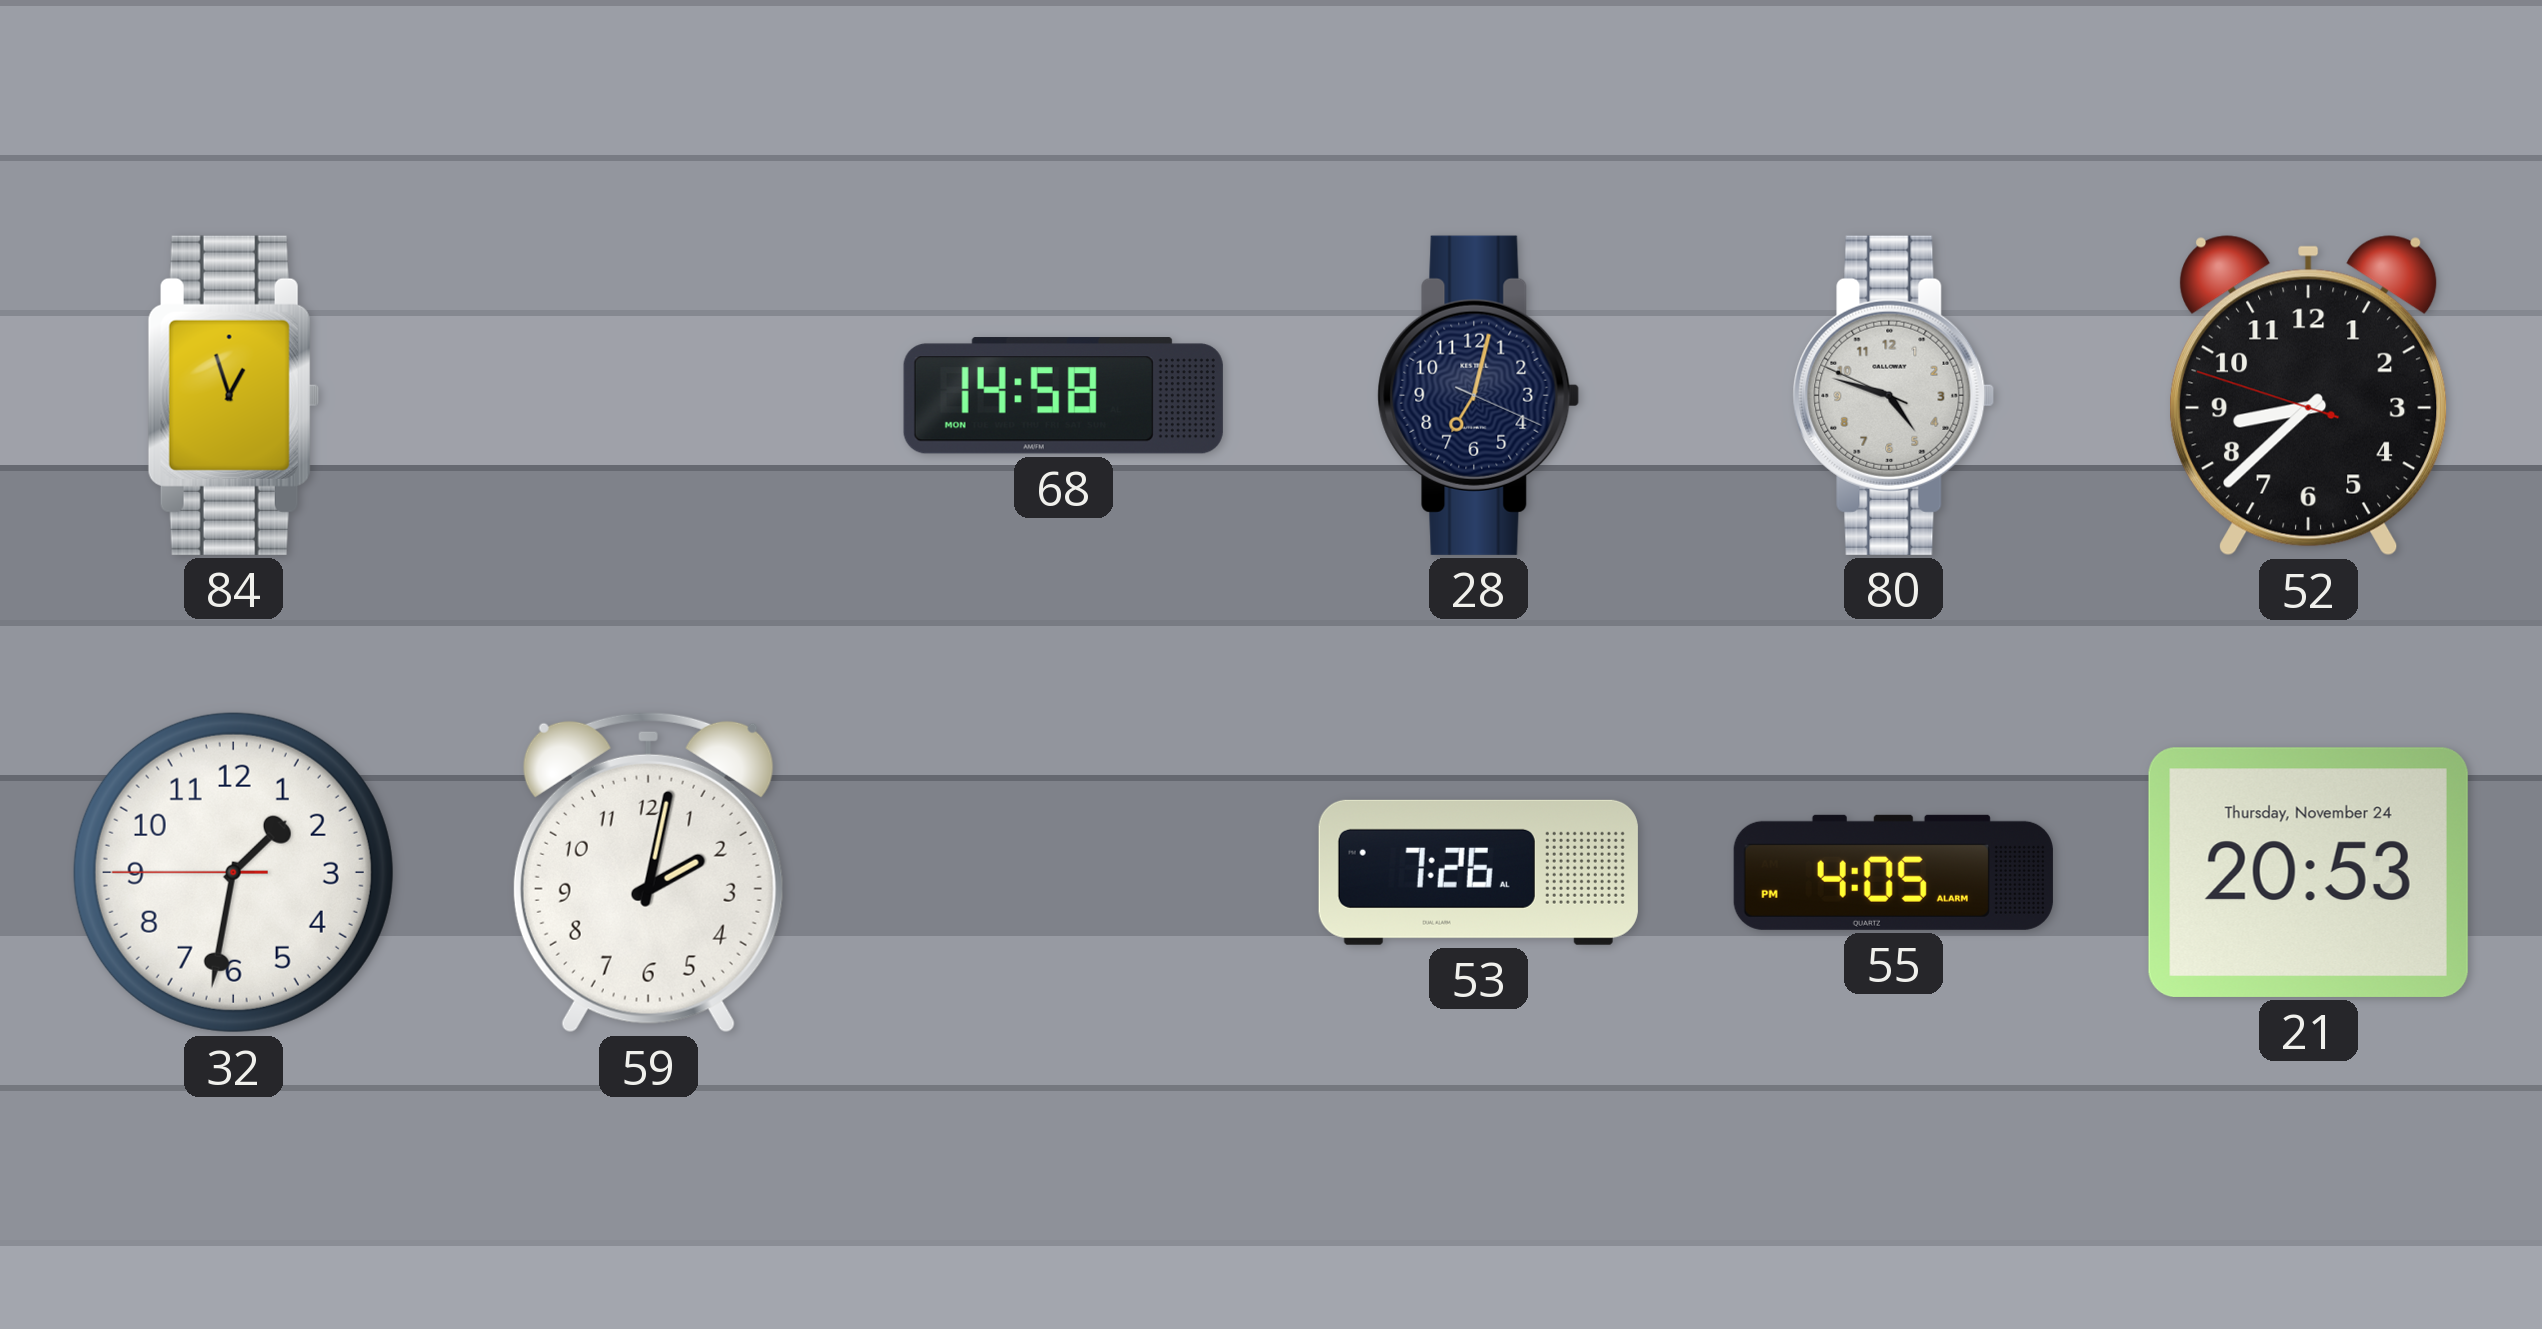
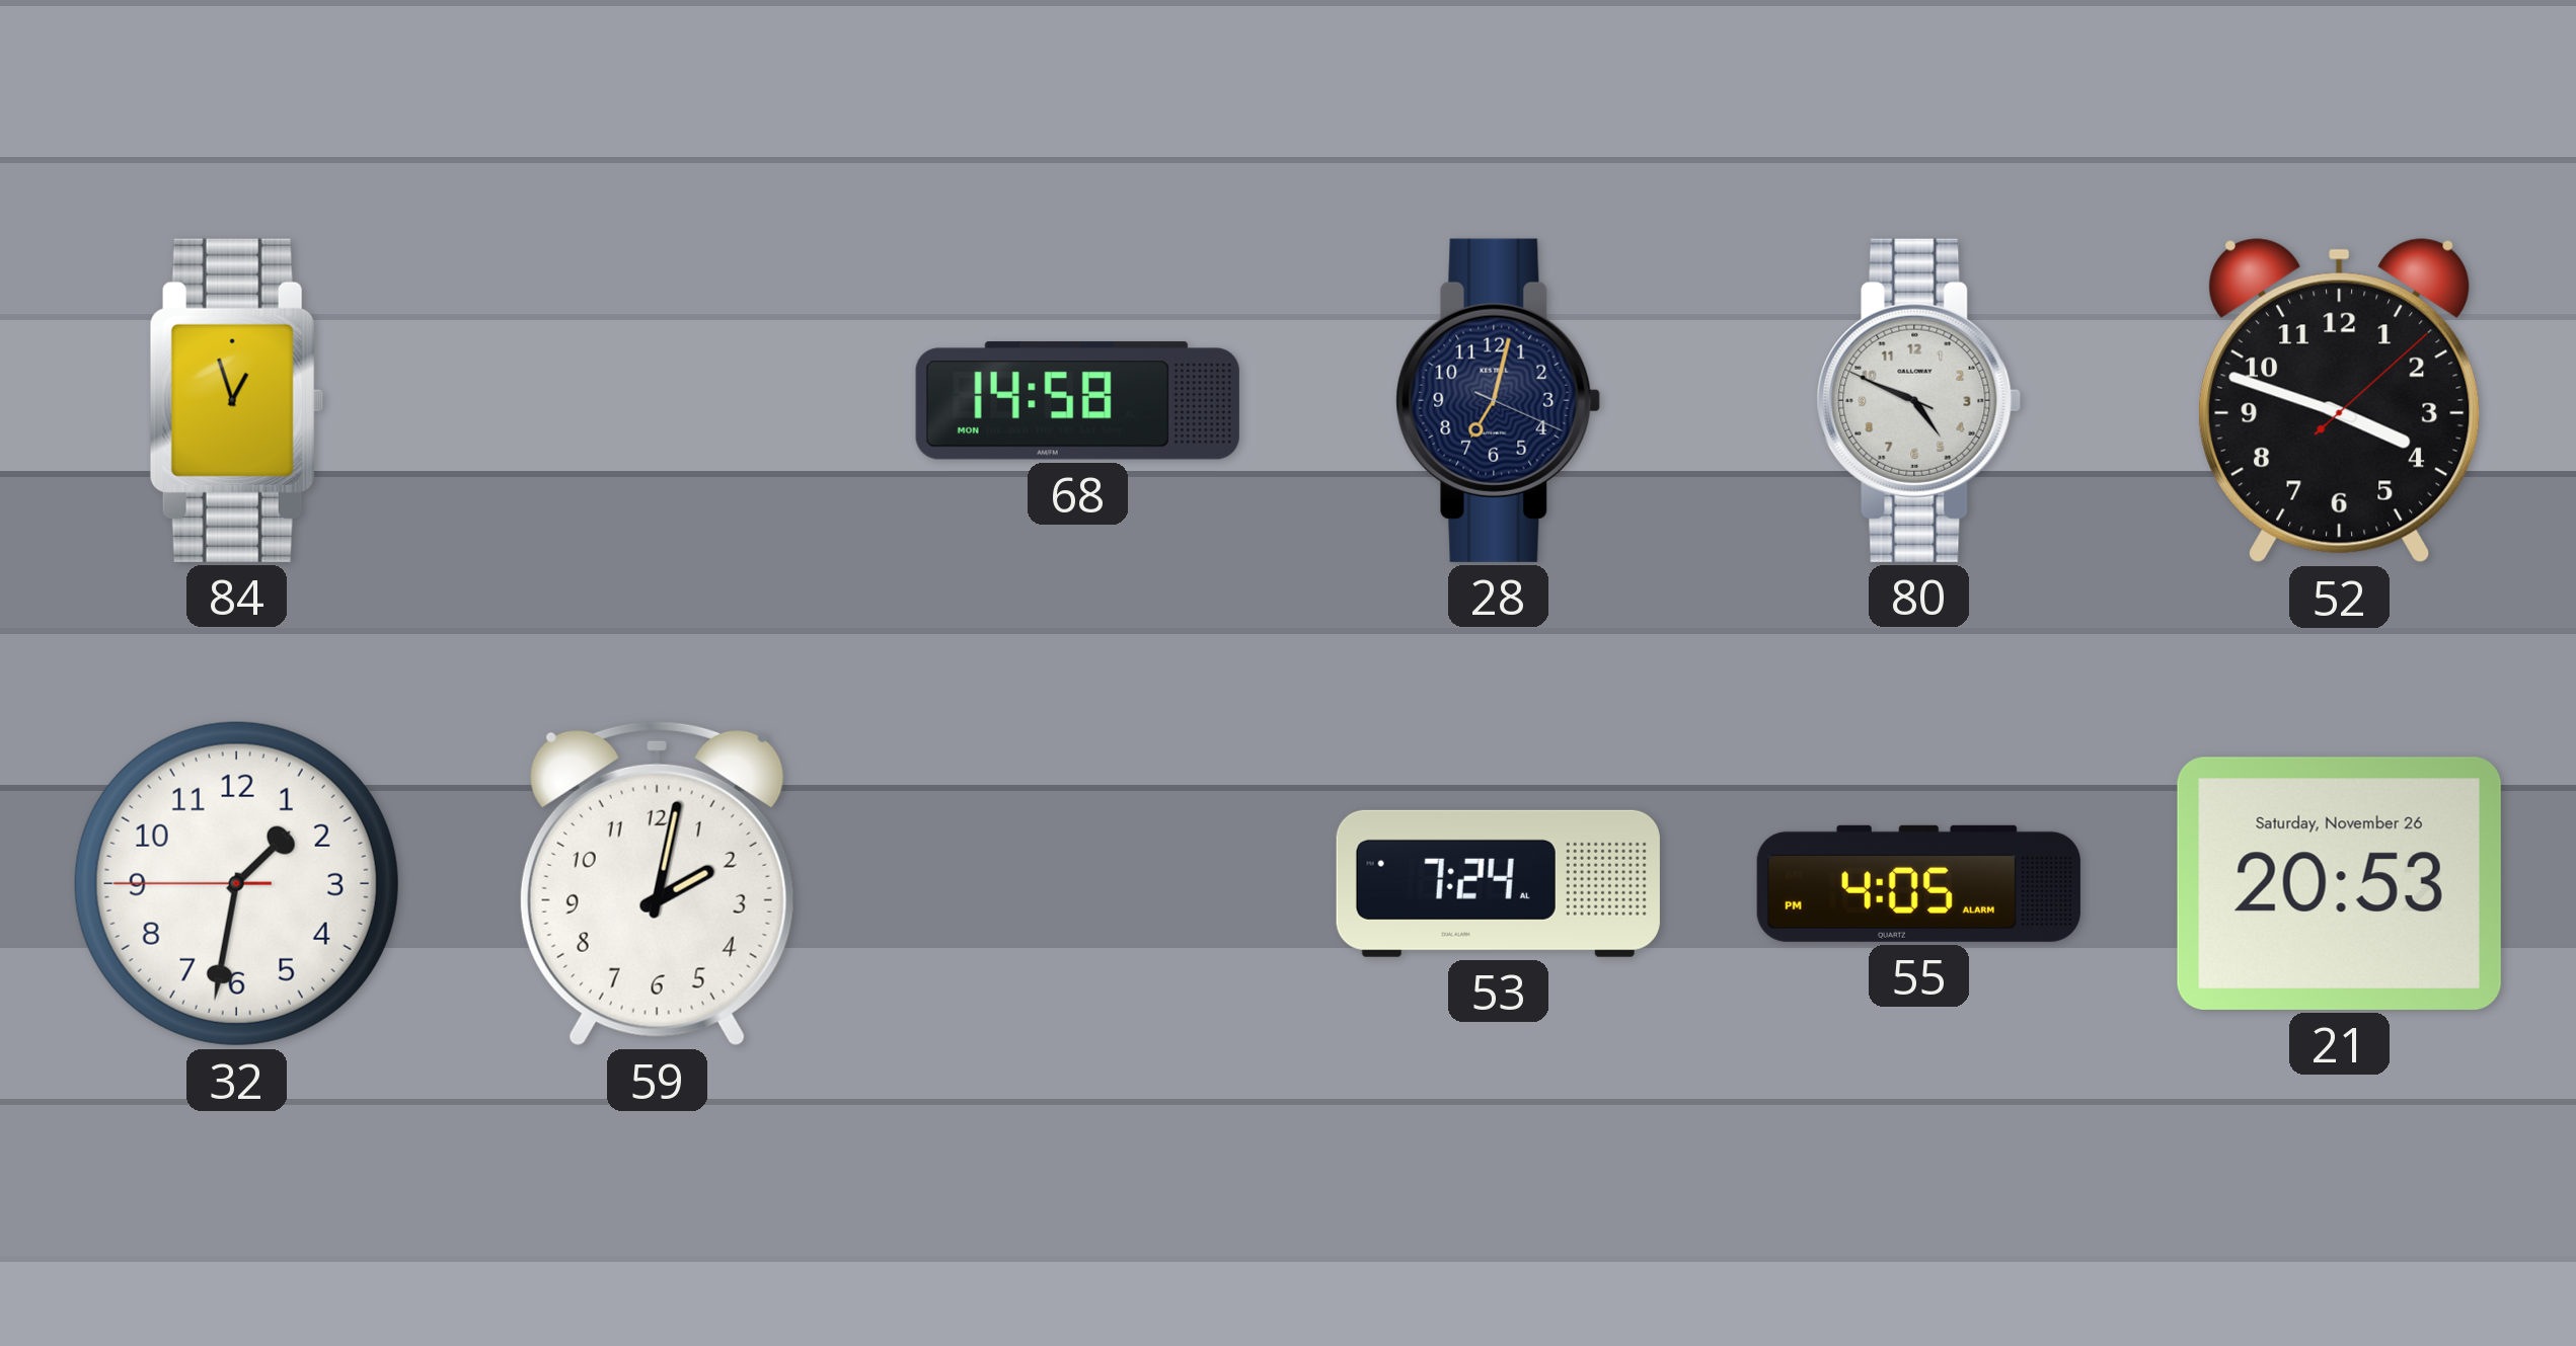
80: 4:47 -> 4:48 (1919, 400)
52: 8:37 -> 3:48 (2340, 401)
53: 7:26 -> 7:24 (1498, 883)
21 date: Thursday, November 24 -> Saturday, November 26 (2339, 883)
